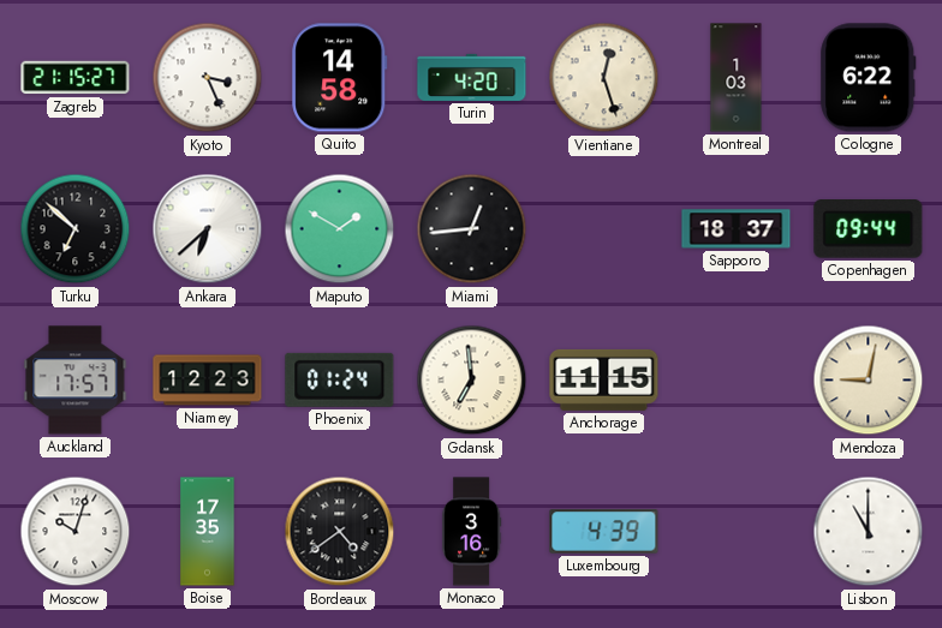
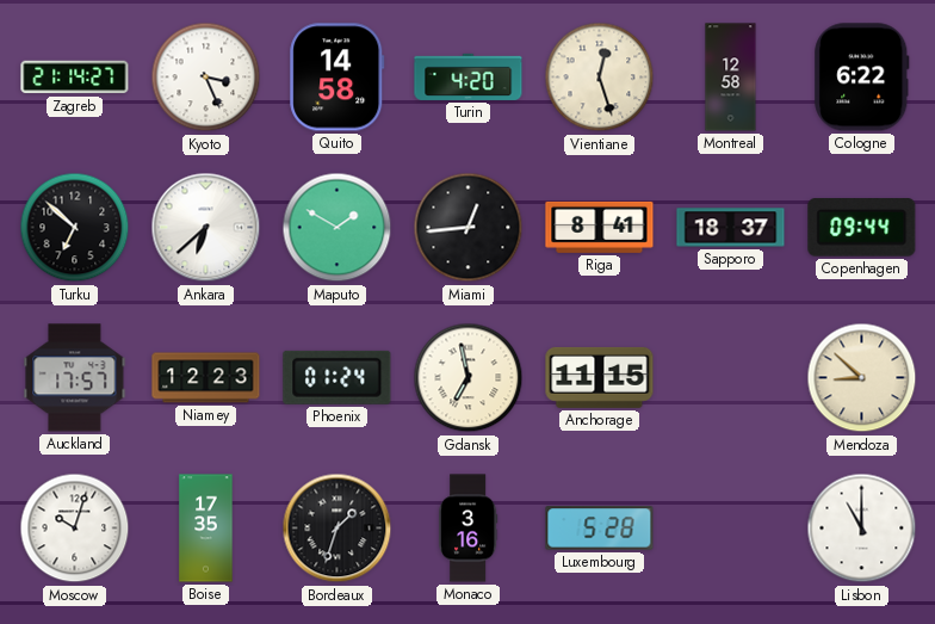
Zagreb: 21:15 -> 21:14 (75, 78)
Montreal: 1:03 -> 12:58 (731, 78)
Riga: none -> 8:41 (600, 227)
Gdansk: 6:59 -> 6:58 (469, 378)
Mendoza: 9:02 -> 8:52 (862, 378)
Bordeaux: 4:39 -> 1:33 (338, 529)
Luxembourg: 4:39 -> 5:28 (600, 529)
